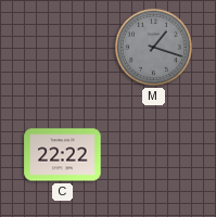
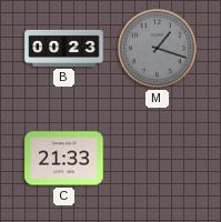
B: none -> 00:23 (64, 48)
C: 22:22 -> 21:33 (64, 159)
